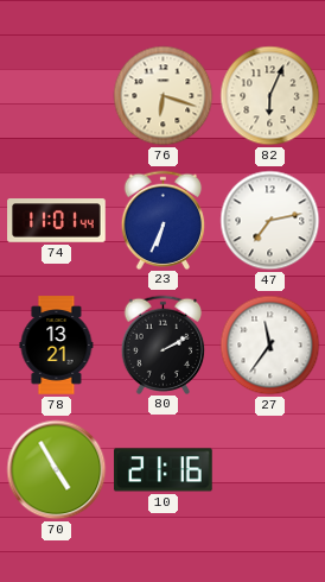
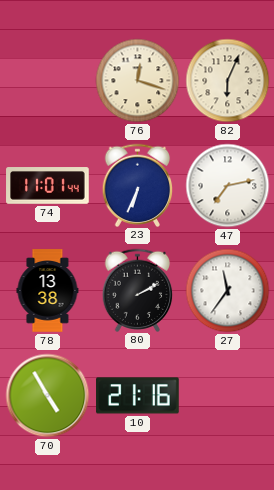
76: 6:18 -> 12:18 (138, 81)
78: 13:21 -> 13:38 (48, 291)
